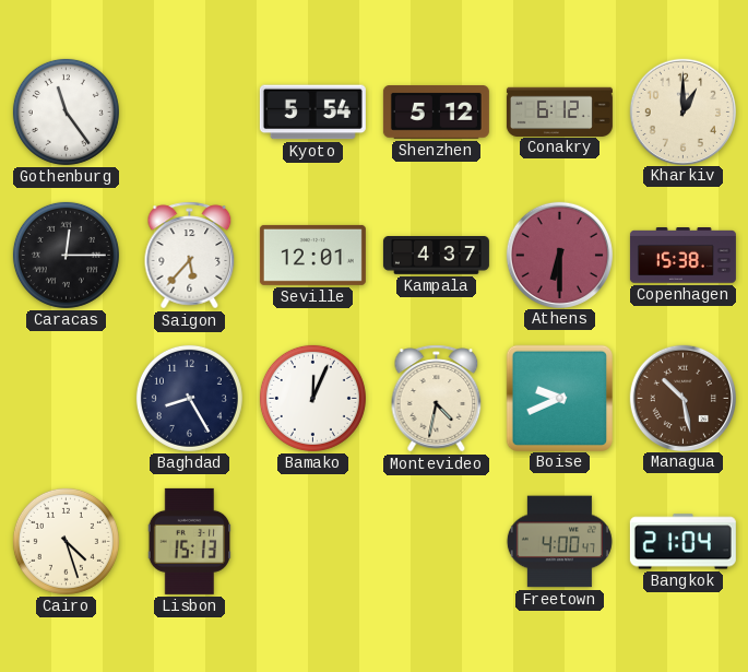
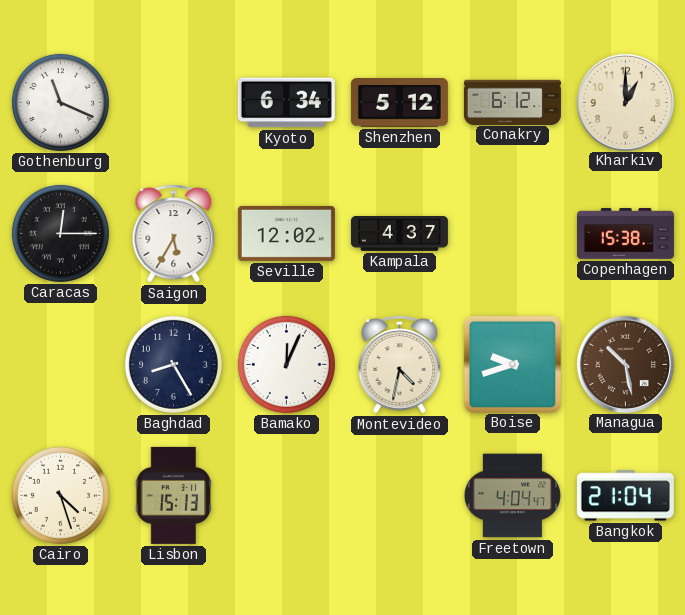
Gothenburg: 11:24 -> 11:19 (60, 102)
Kyoto: 5:54 -> 6:34 (286, 103)
Saigon: 5:37 -> 5:35 (174, 234)
Seville: 12:01 -> 12:02 (286, 233)
Athens: 6:30 -> none (559, 255)
Boise: 9:41 -> 9:42 (512, 364)
Freetown: 4:00 -> 4:04 (512, 496)
